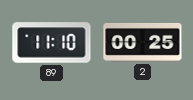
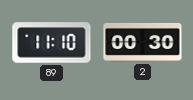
2: 00:25 -> 00:30 (143, 42)
